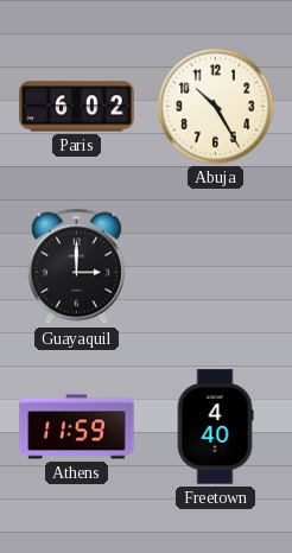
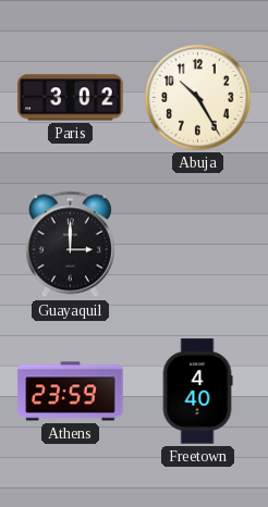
Paris: 6:02 -> 3:02 (71, 98)
Athens: 11:59 -> 23:59 (71, 392)
